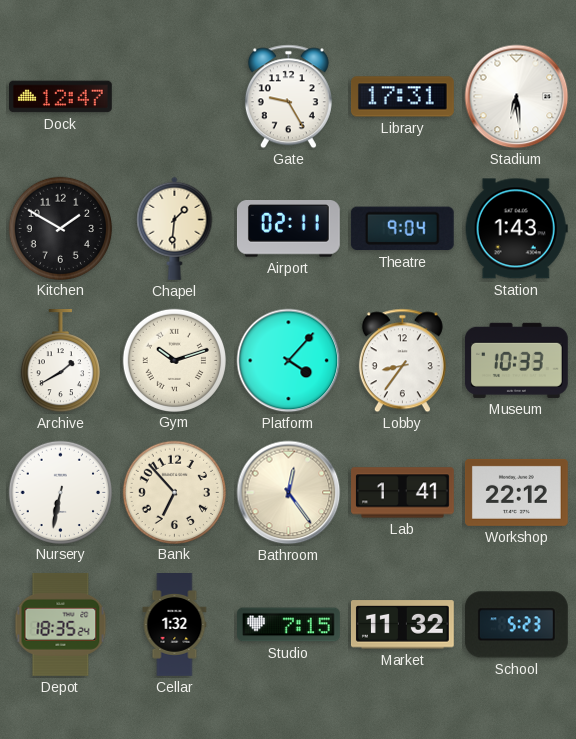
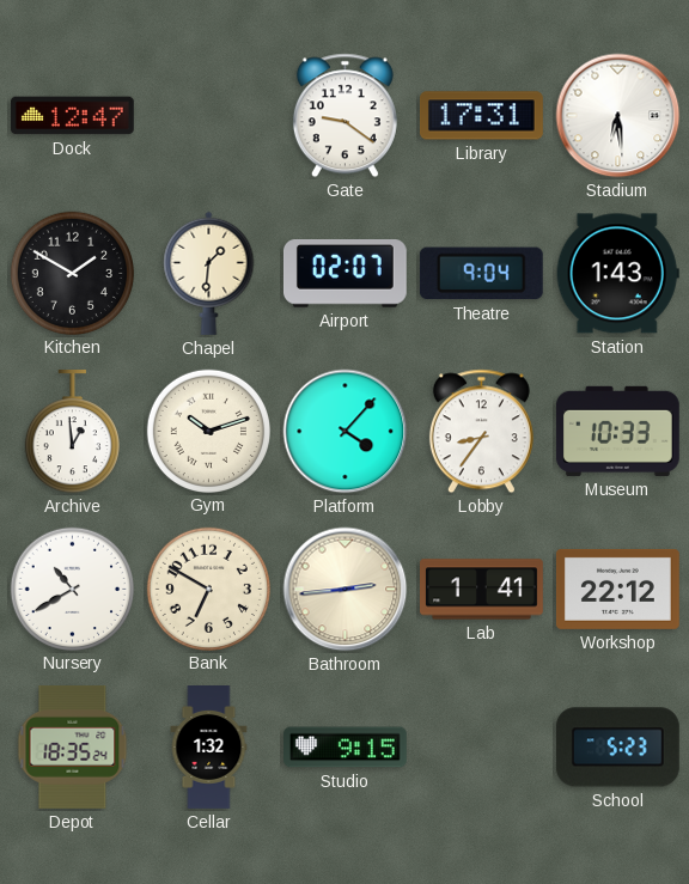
Gate: 9:25 -> 9:21 (344, 116)
Airport: 02:11 -> 02:07 (344, 274)
Archive: 1:40 -> 12:59 (72, 432)
Nursery: 6:32 -> 10:40 (72, 589)
Bank: 6:53 -> 6:50 (208, 589)
Bathroom: 12:24 -> 2:44 (346, 590)
Studio: 7:15 -> 9:15 (346, 748)
Market: 11:32 -> none (402, 625)
